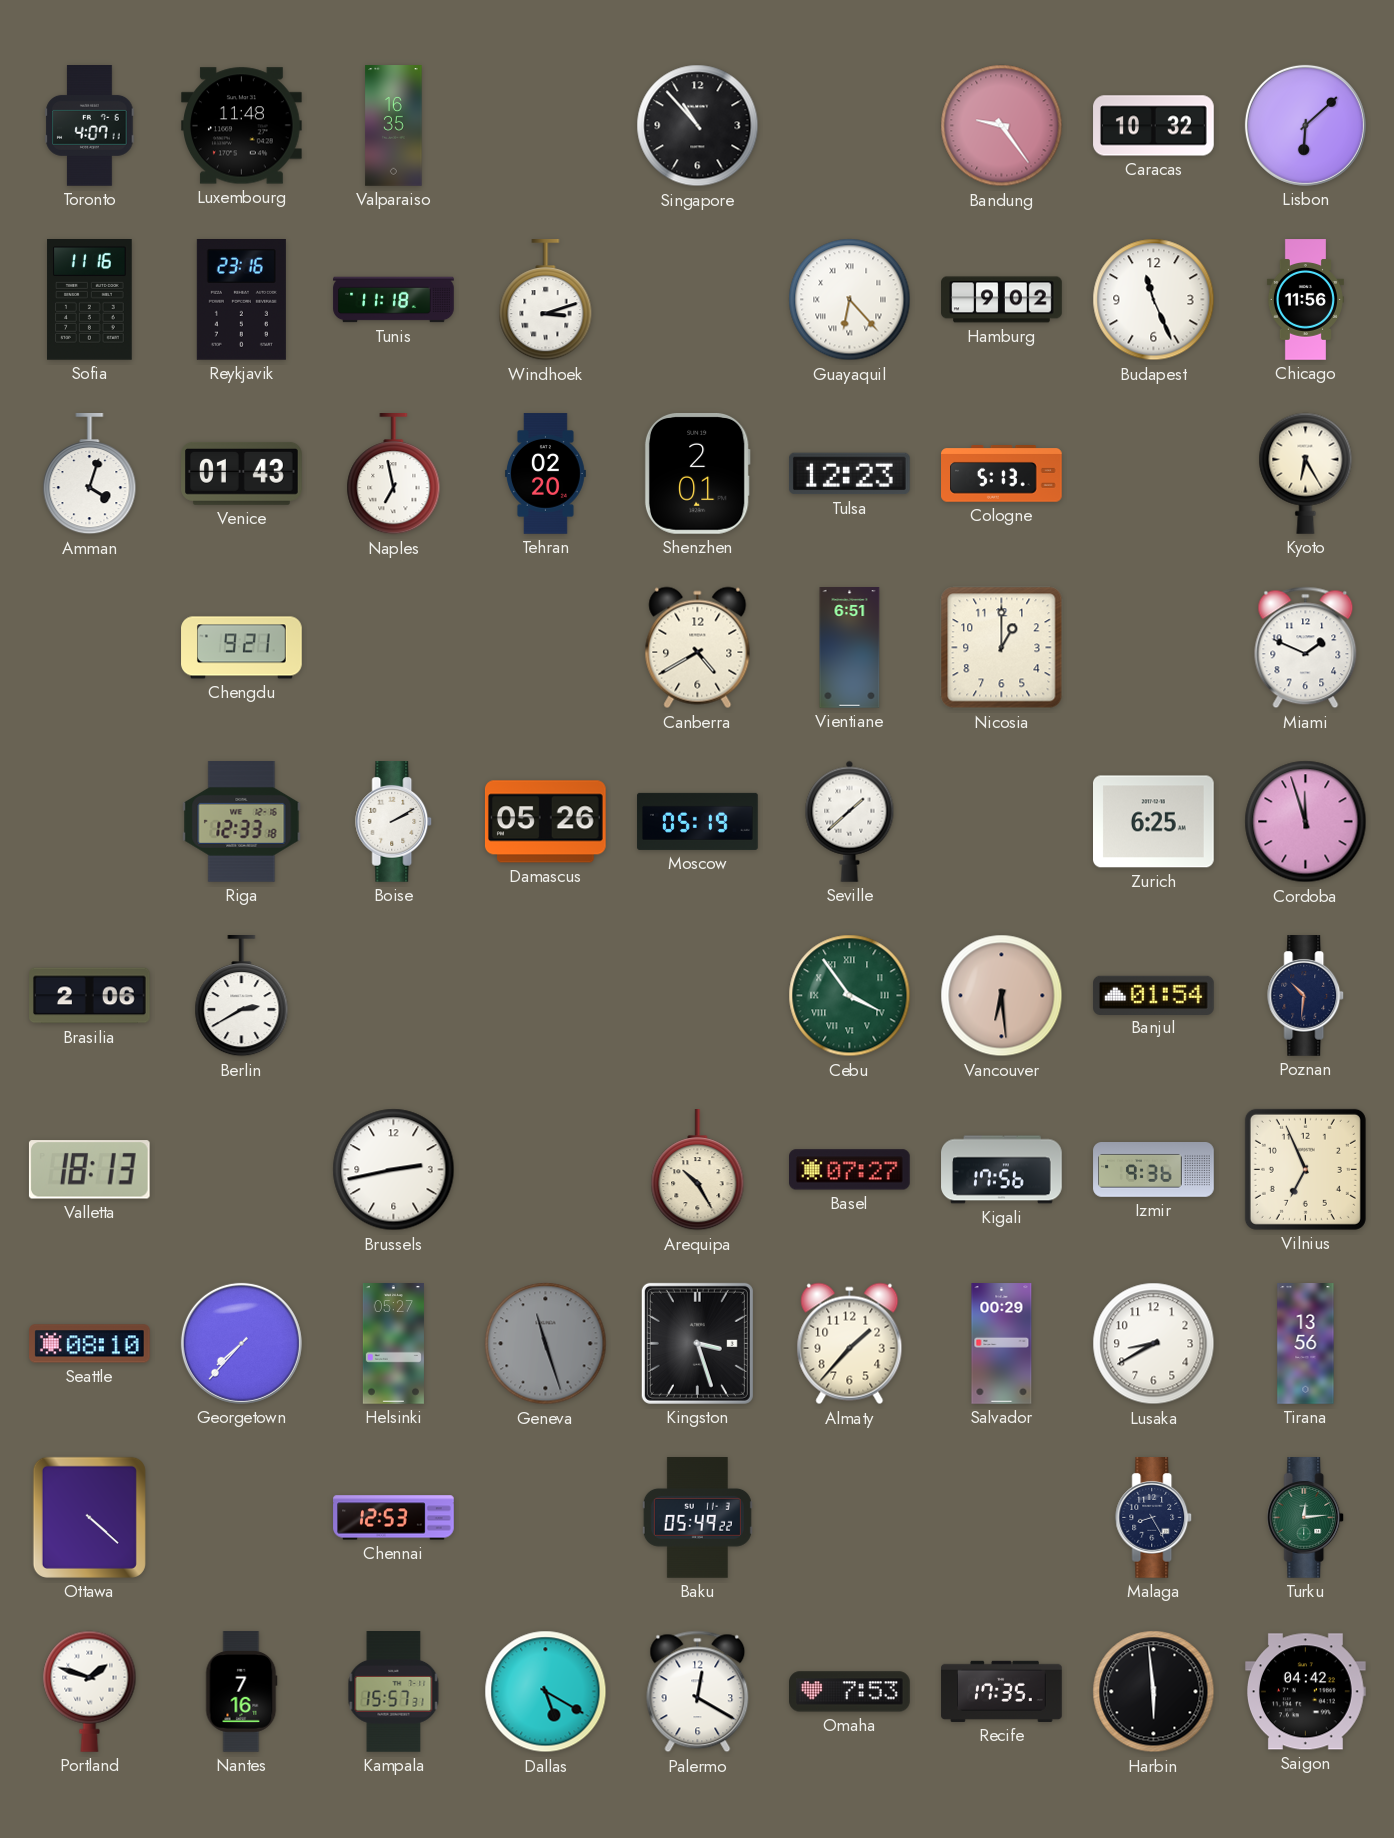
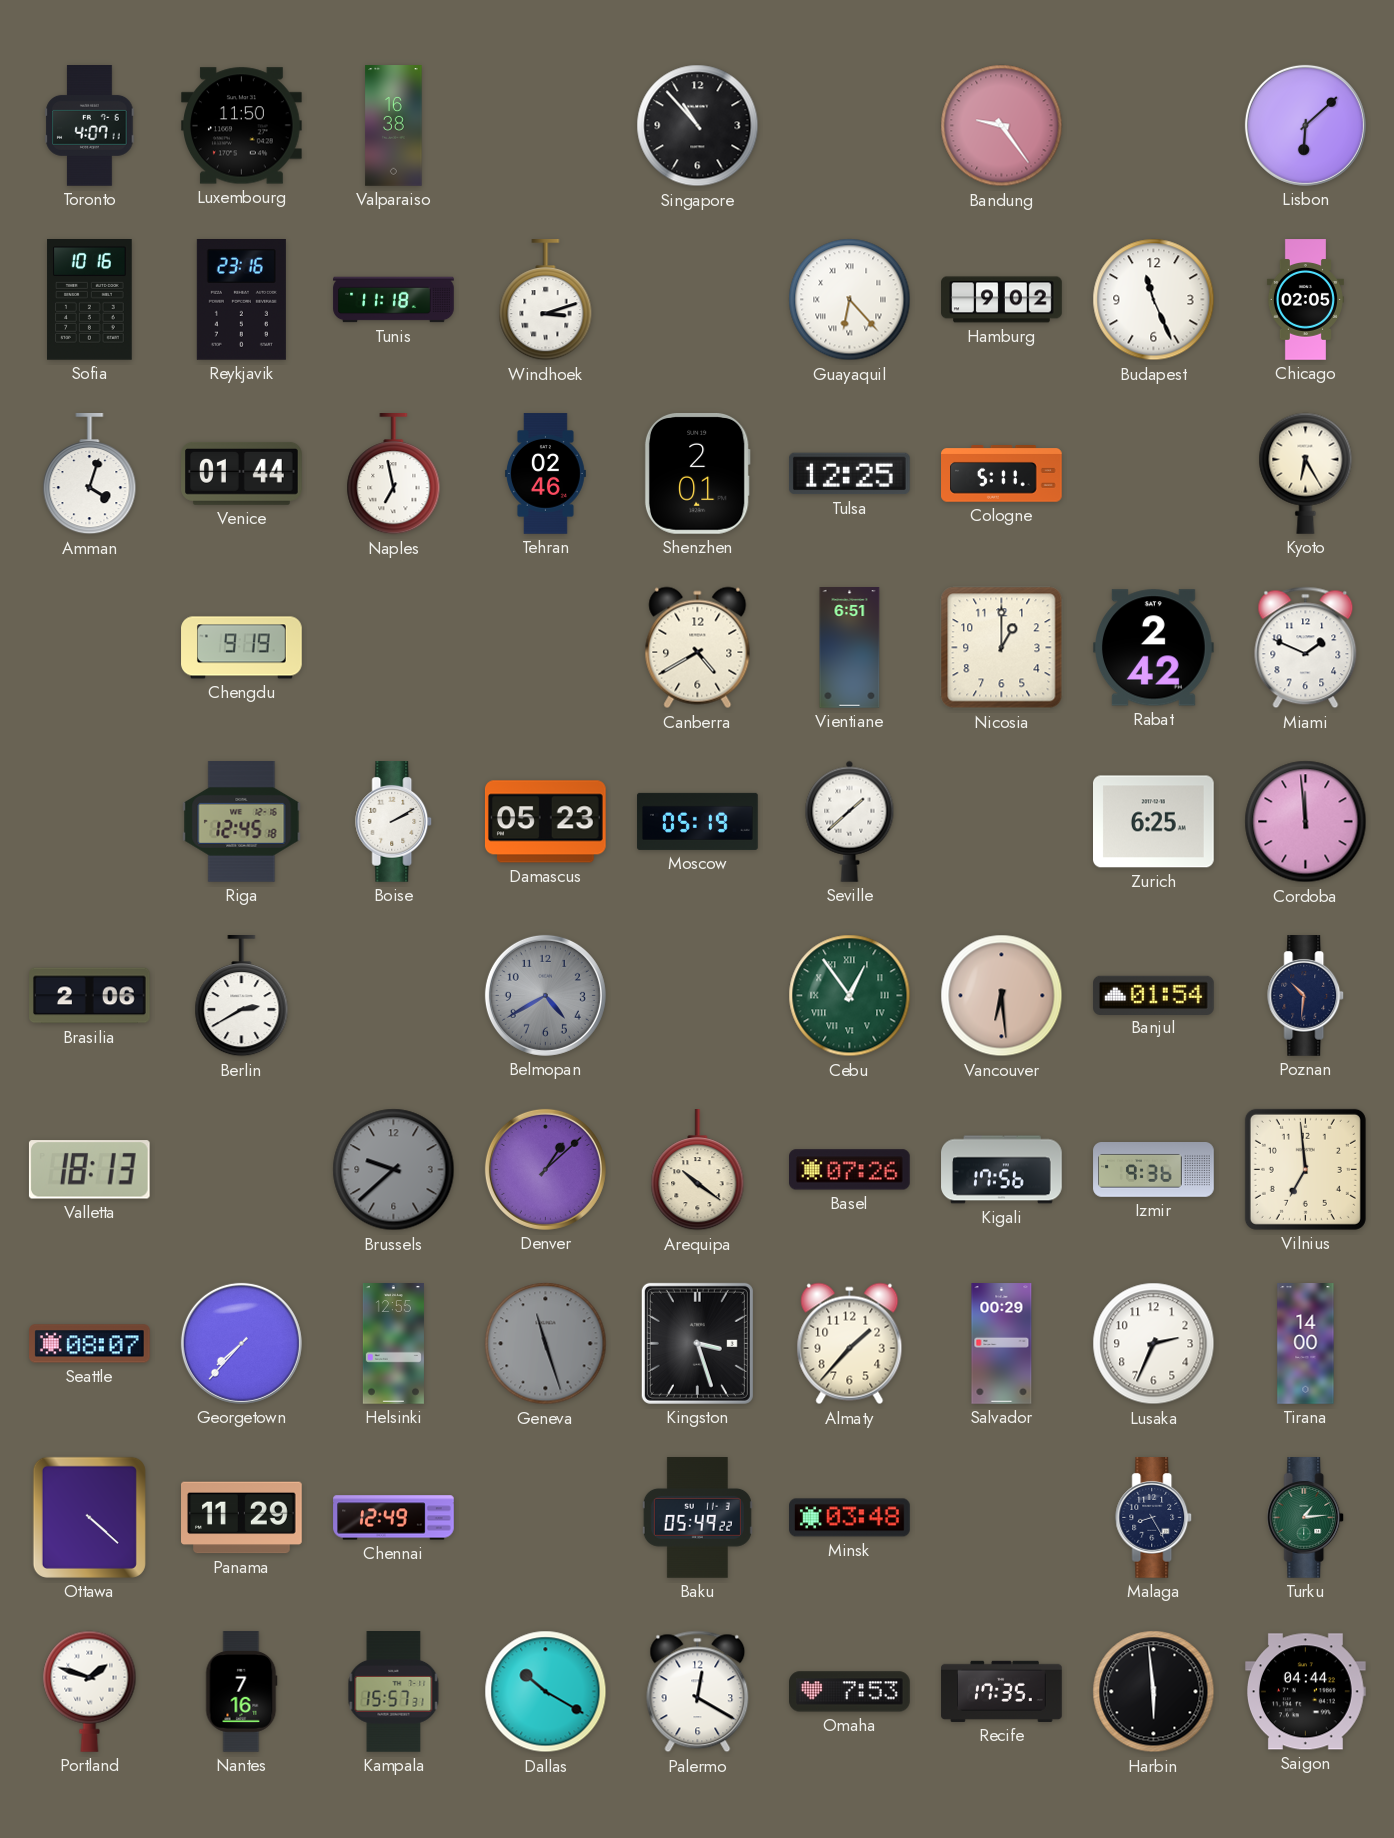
Luxembourg: 11:48 -> 11:50 (242, 126)
Valparaiso: 16:35 -> 16:38 (394, 126)
Caracas: 10:32 -> none (1154, 126)
Sofia: 11:16 -> 10:16 (90, 300)
Chicago: 11:56 -> 02:05 (1305, 300)
Venice: 01:43 -> 01:44 (242, 473)
Tehran: 02:20 -> 02:46 (545, 474)
Tulsa: 12:23 -> 12:25 (850, 474)
Cologne: 5:13 -> 5:11 (1002, 474)
Chengdu: 9:21 -> 9:19 (242, 648)
Rabat: none -> 2:42 (1154, 648)
Riga: 12:33 -> 12:45 (242, 822)
Damascus: 05:26 -> 05:23 (545, 822)
Cordoba: 11:57 -> 11:59 (1306, 822)
Belmopan: none -> 4:40 (545, 995)
Cebu: 3:54 -> 12:54 (850, 996)
Brussels: 2:43 -> 9:38 (394, 1170)
Brussels dial: white -> grey (394, 1170)
Denver: none -> 1:08 (545, 1169)
Arequipa: 10:25 -> 10:21 (698, 1171)
Basel: 07:27 -> 07:26 (850, 1170)
Vilnius: 6:56 -> 6:59 (1305, 1169)
Seattle: 08:10 -> 08:07 (90, 1344)
Helsinki: 05:27 -> 12:55 (393, 1344)
Lusaka: 8:40 -> 2:34 (1154, 1344)
Tirana: 13:56 -> 14:00 (1306, 1344)
Panama: none -> 11:29 (242, 1518)
Chennai: 12:53 -> 12:49 (394, 1518)
Minsk: none -> 03:48 (850, 1518)
Turku: 12:14 -> 1:14 (1306, 1518)
Dallas: 5:20 -> 10:20 (546, 1692)
Saigon: 04:42 -> 04:44 (1306, 1692)
